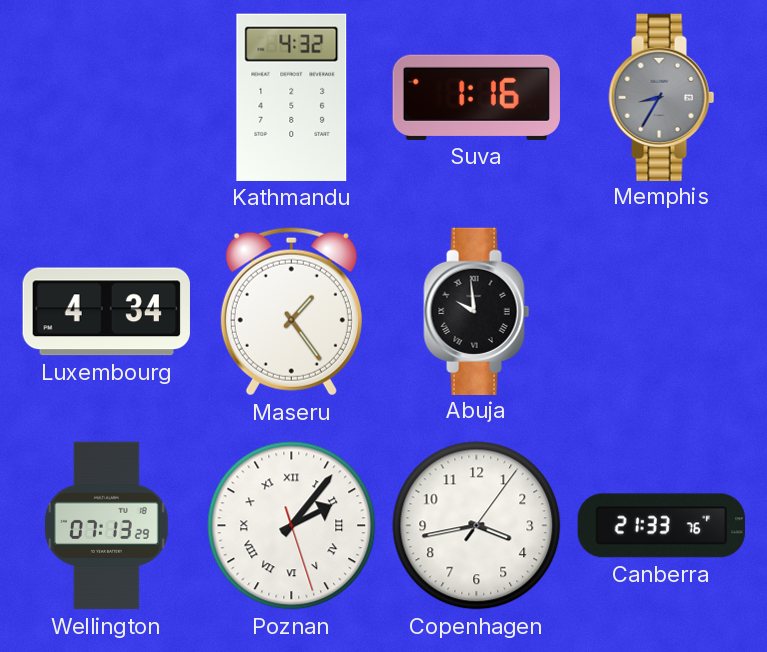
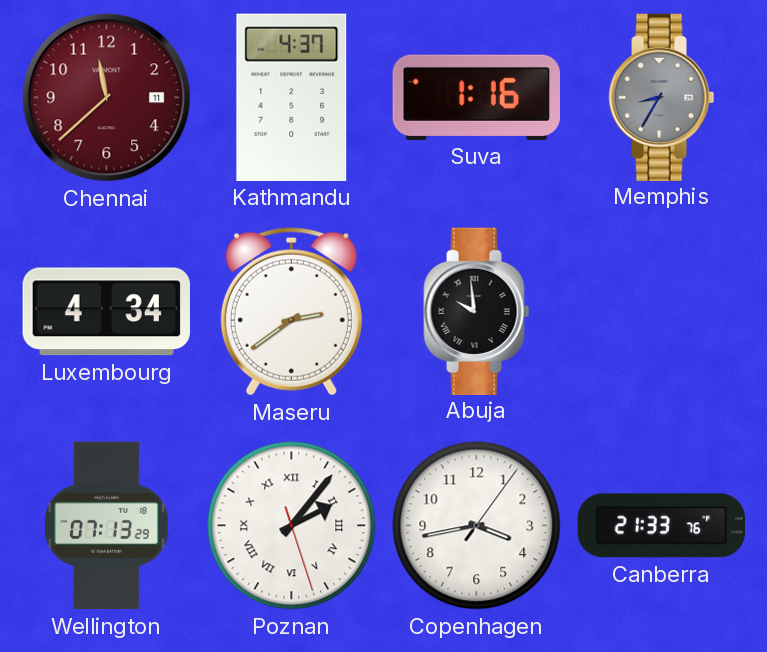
Chennai: none -> 11:38 (107, 98)
Kathmandu: 4:32 -> 4:37 (292, 97)
Maseru: 1:24 -> 2:39 (291, 312)
